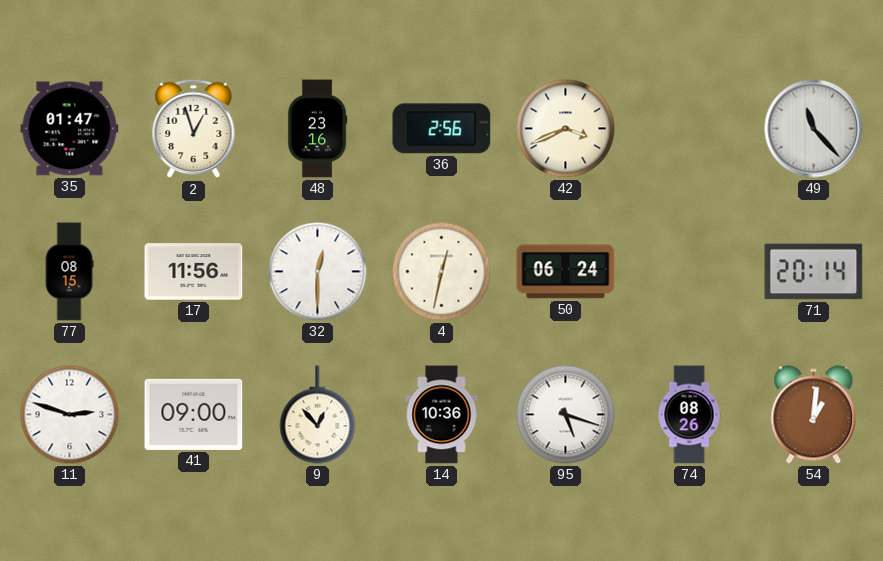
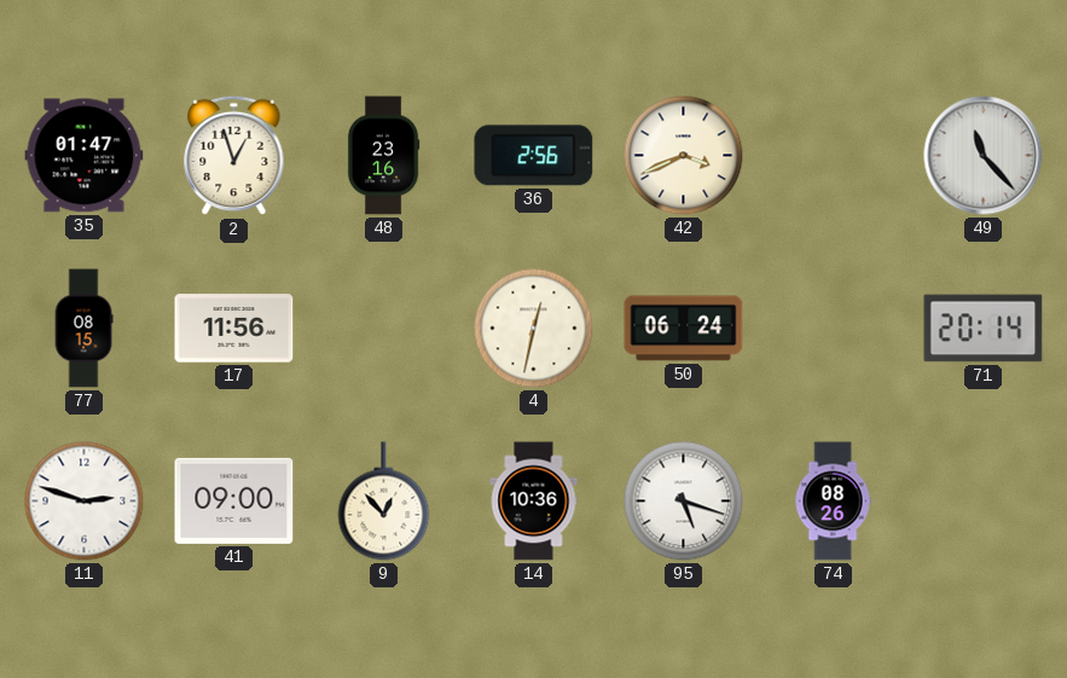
32: 12:30 -> none (318, 272)
54: 1:01 -> none (814, 415)
